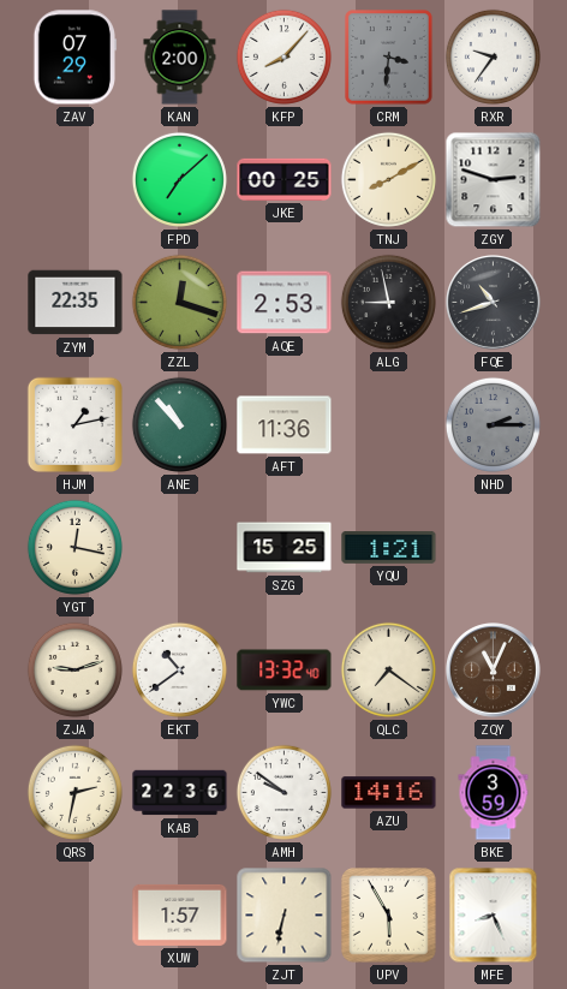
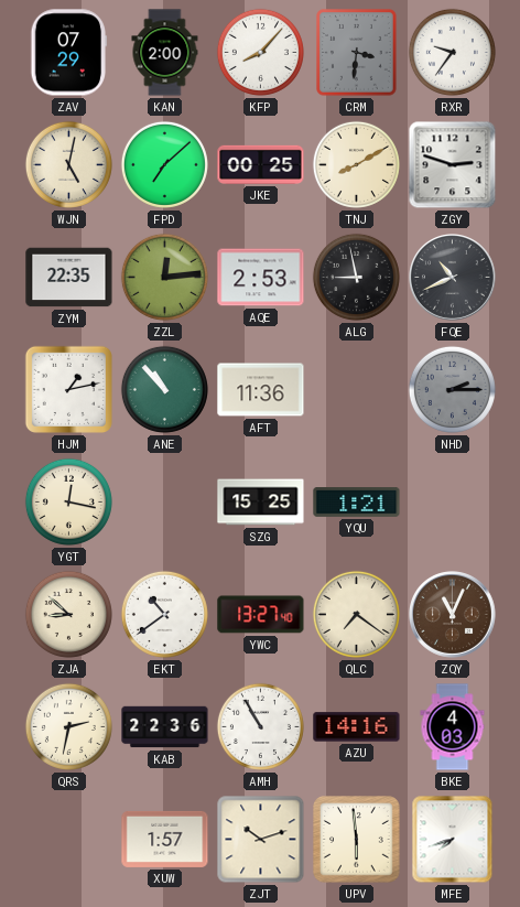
WJN: none -> 5:02 (68, 164)
ZZL: 12:18 -> 12:14 (164, 277)
FQE: 10:42 -> 10:41 (453, 278)
ZJA: 9:12 -> 8:52 (68, 614)
YWC: 13:32 -> 13:27 (261, 615)
AMH: 9:51 -> 10:55 (260, 726)
BKE: 3:59 -> 4:03 (453, 727)
ZJT: 6:32 -> 10:12 (261, 840)
UPV: 5:55 -> 5:59 (357, 840)
MFE: 8:26 -> 7:42 (453, 840)
